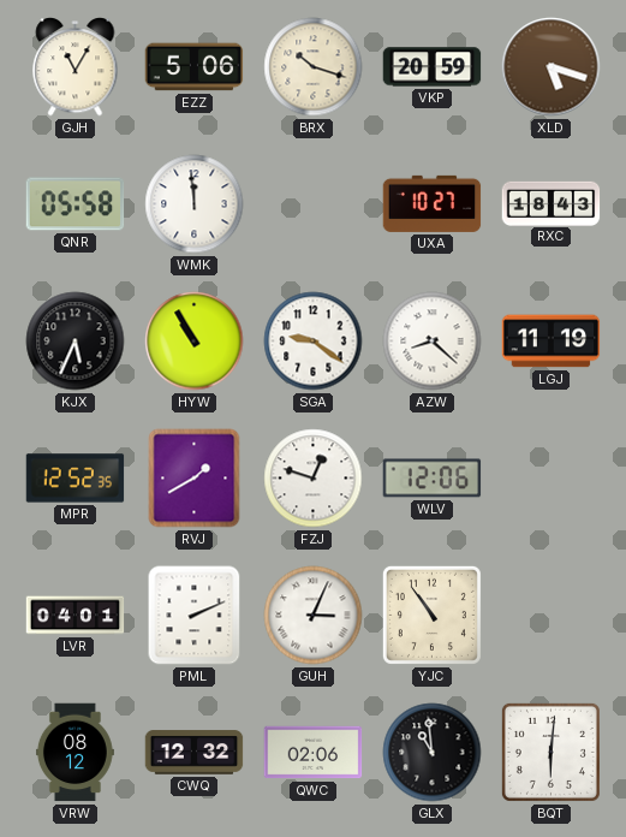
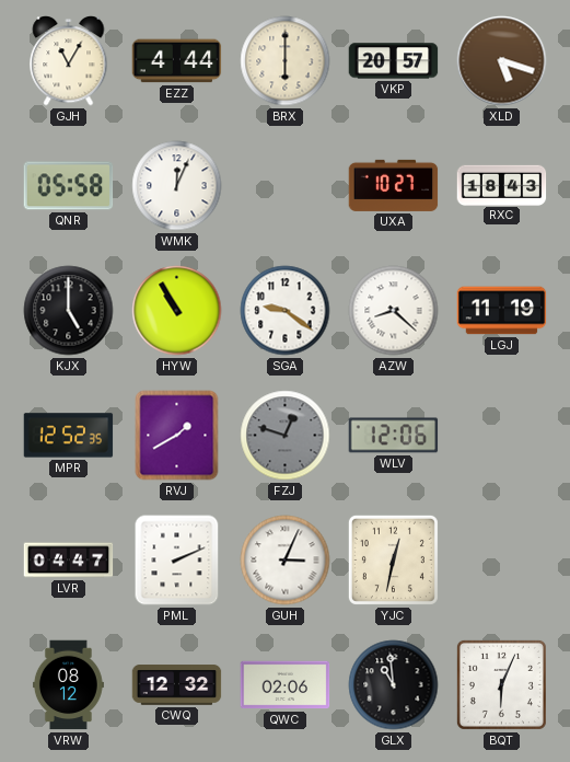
EZZ: 5:06 -> 4:44 (177, 61)
BRX: 10:18 -> 6:00 (286, 61)
VKP: 20:59 -> 20:57 (394, 61)
WMK: 11:59 -> 12:04 (177, 186)
KJX: 5:34 -> 5:00 (69, 311)
FZJ dial: white -> grey (286, 436)
LVR: 04:01 -> 04:47 (69, 561)
YJC: 10:54 -> 12:32 (393, 559)
BQT: 6:01 -> 6:04 (501, 684)
